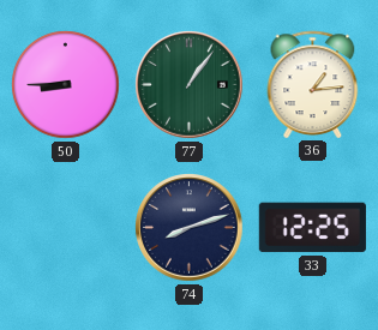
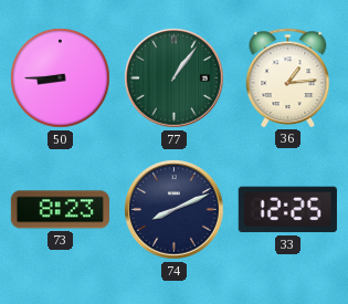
73: none -> 8:23 (60, 210)
74: 8:12 -> 8:11 (175, 210)
